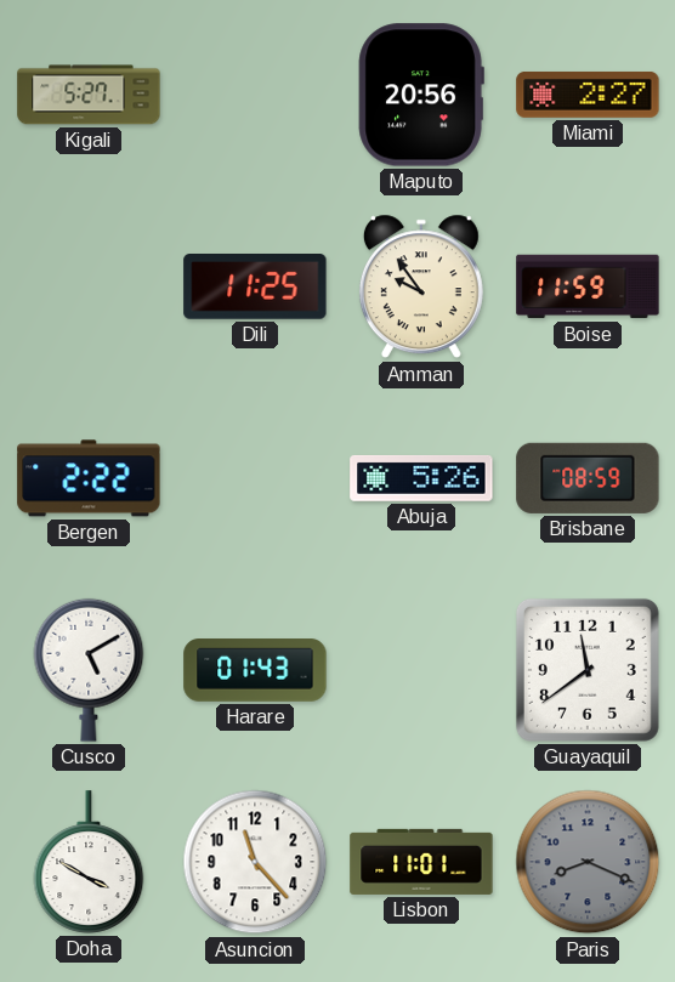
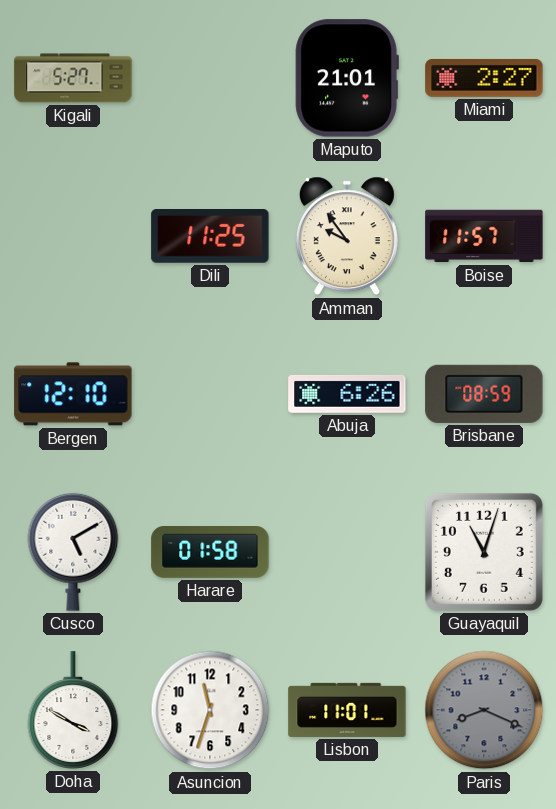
Maputo: 20:56 -> 21:01 (347, 78)
Boise: 11:59 -> 11:57 (484, 236)
Bergen: 2:22 -> 12:10 (73, 394)
Abuja: 5:26 -> 6:26 (347, 394)
Harare: 01:43 -> 01:58 (210, 552)
Guayaquil: 11:39 -> 11:03 (484, 552)
Asuncion: 11:23 -> 11:33 (210, 710)
